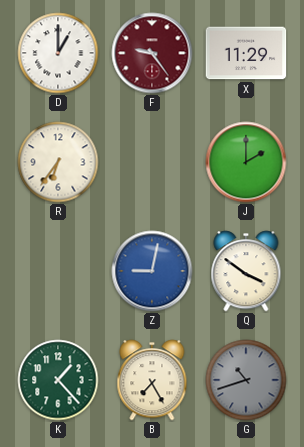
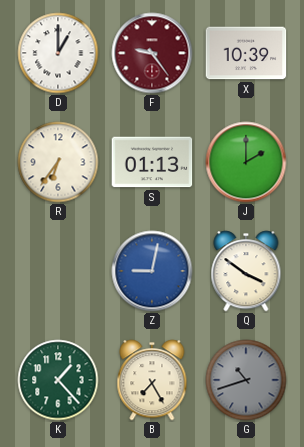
X: 11:29 -> 10:39 (246, 53)
S: none -> 01:13 (152, 162)
